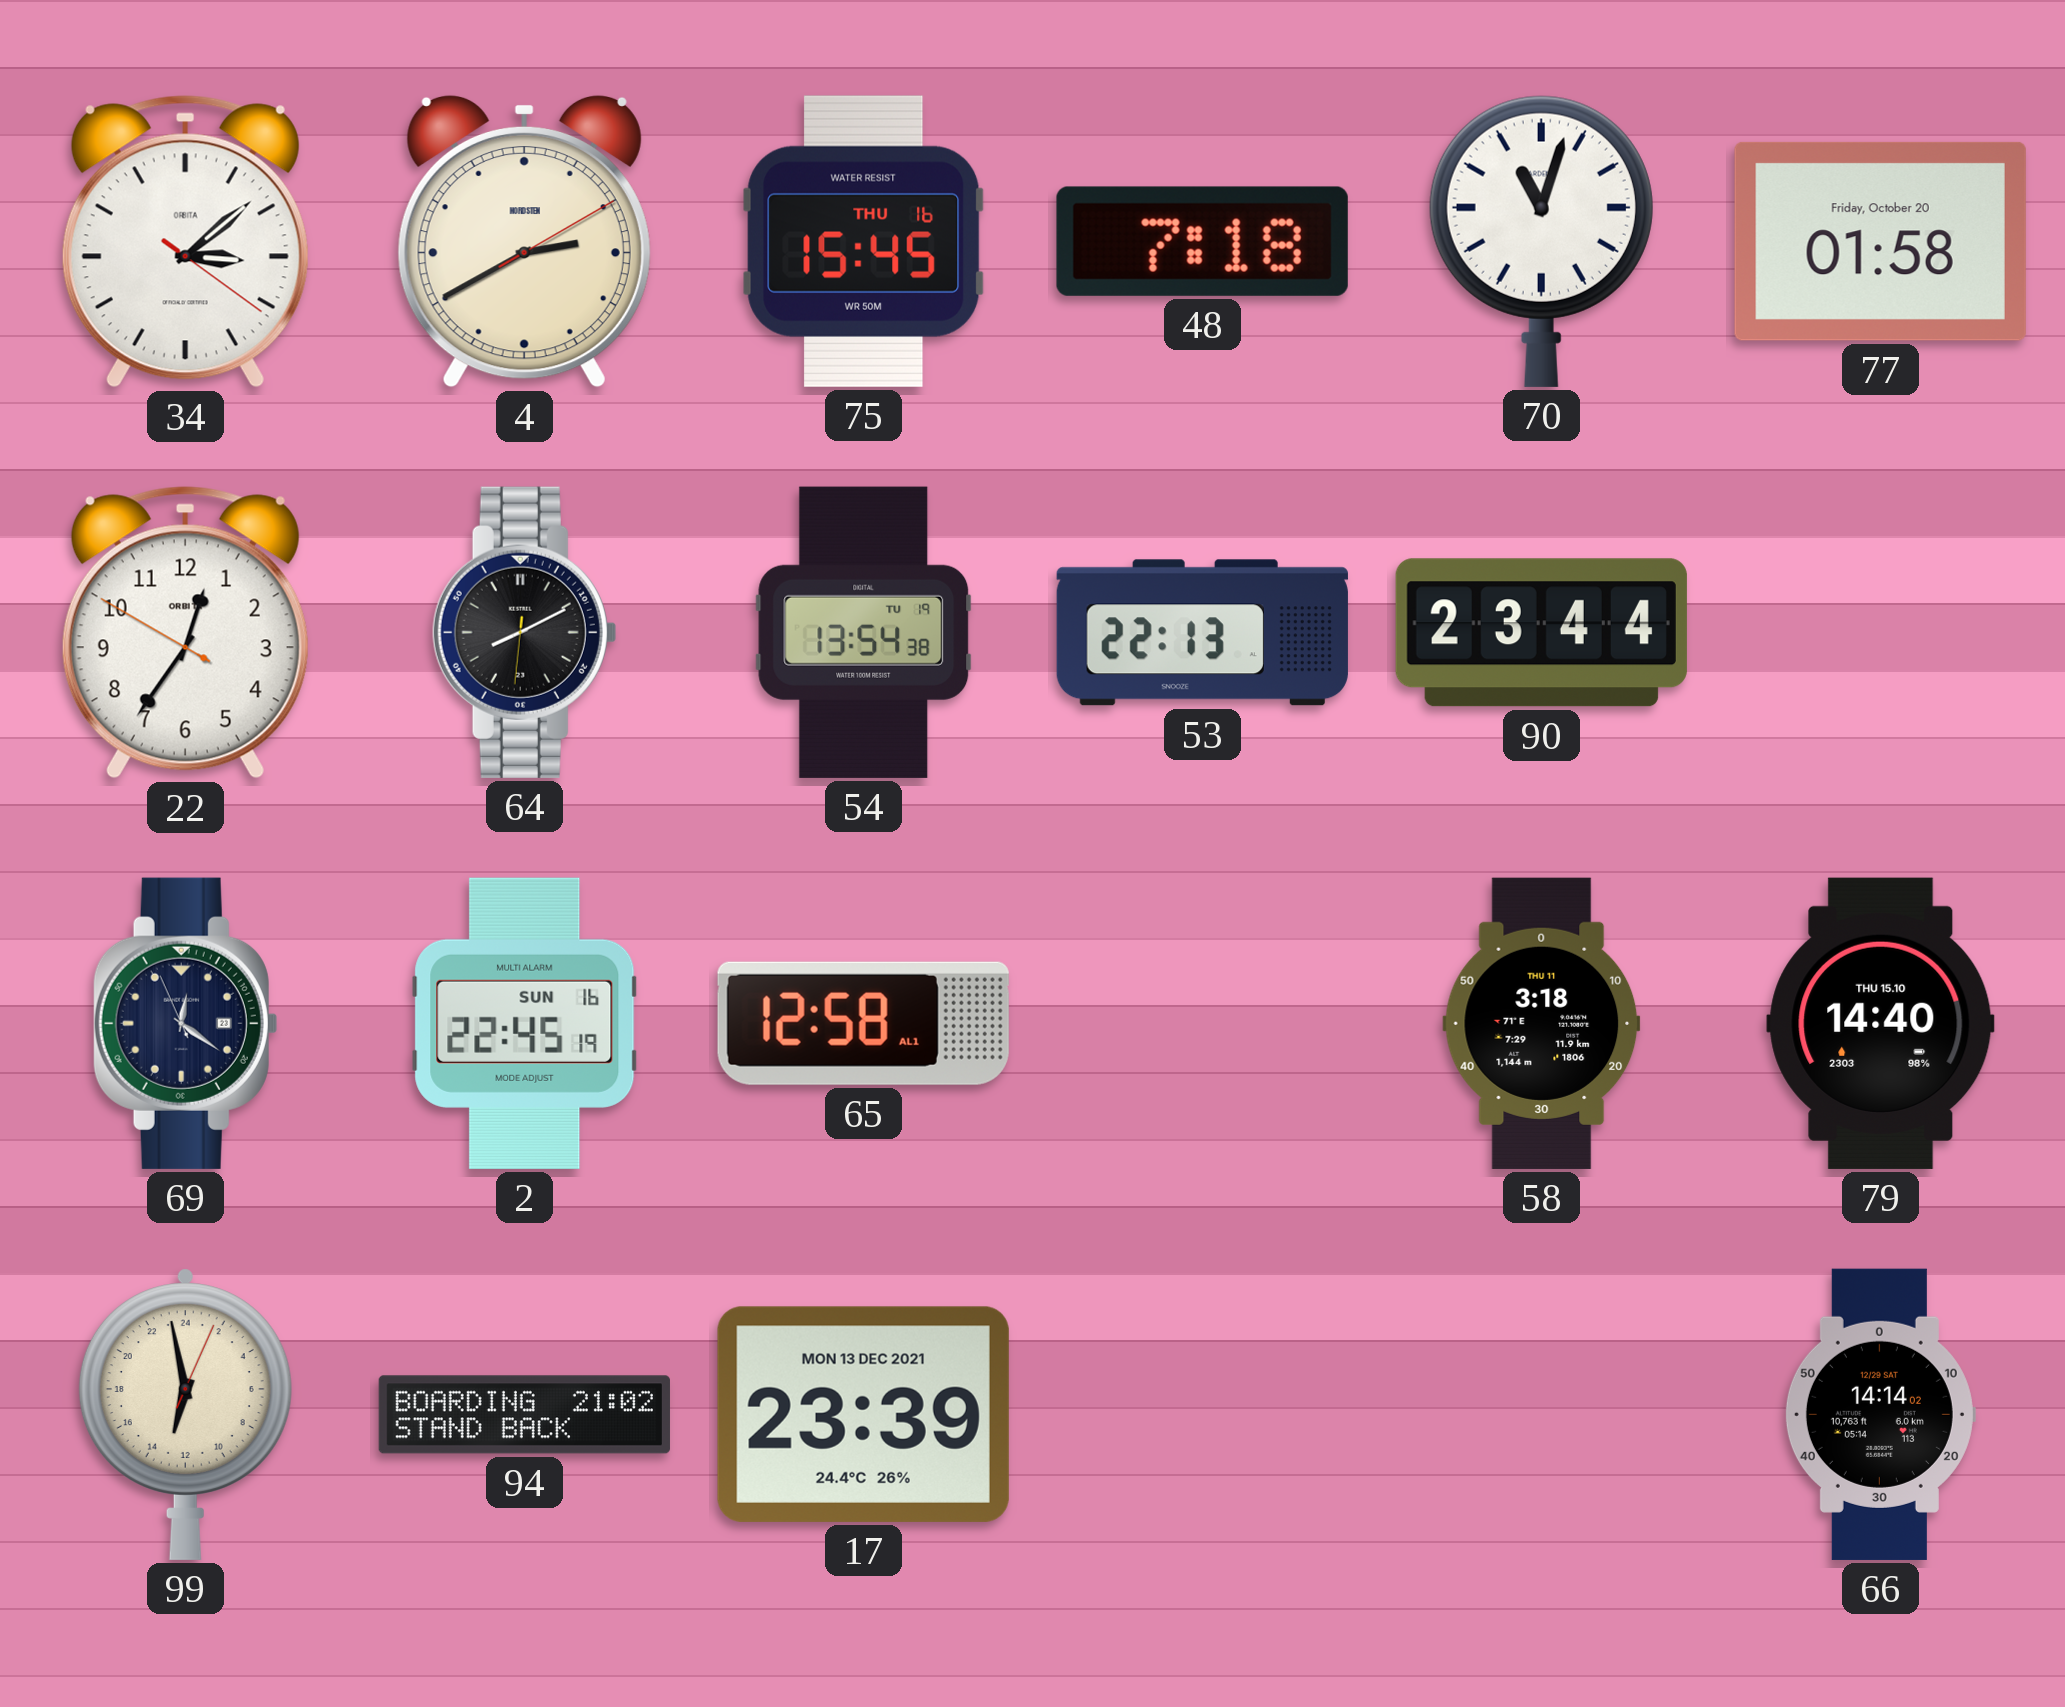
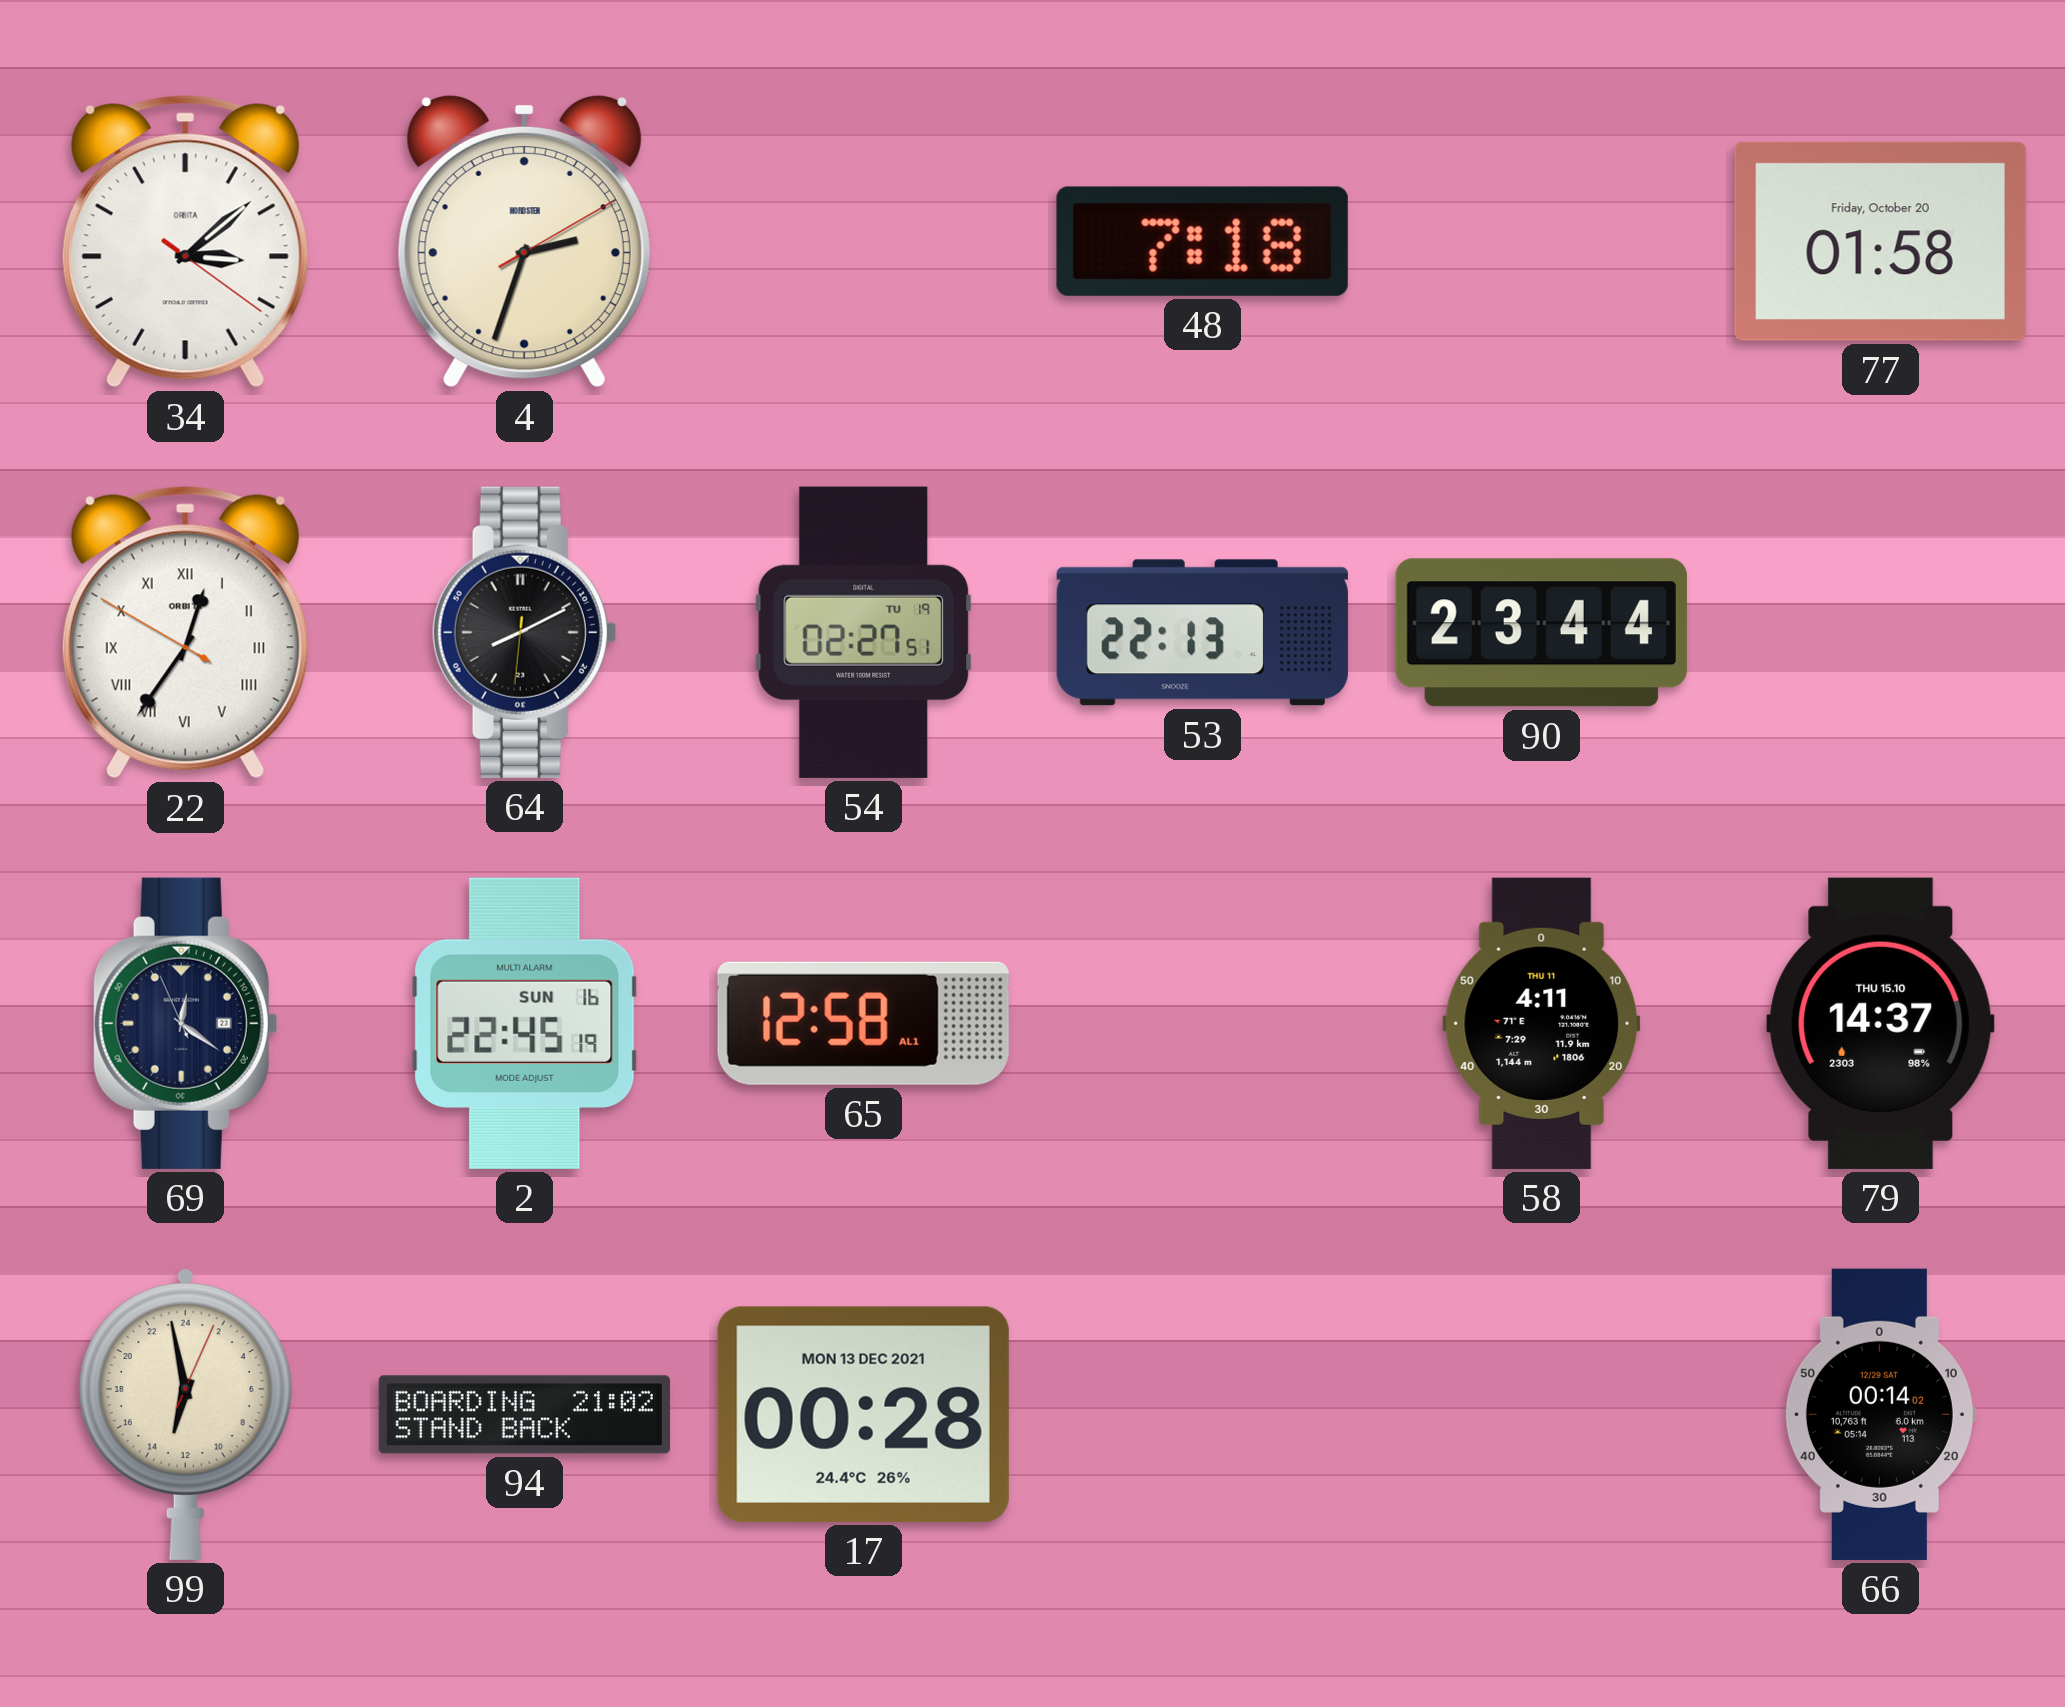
4: 2:40 -> 2:33 (524, 241)
75: 15:45 -> none (864, 241)
70: 11:03 -> none (1541, 241)
22 numerals: Arabic -> Roman (185, 633)
54: 13:54 -> 02:27 (864, 632)
58: 3:18 -> 4:11 (1542, 1023)
79: 14:40 -> 14:37 (1881, 1023)
17: 23:39 -> 00:28 (863, 1414)
66: 14:14 -> 00:14 (1880, 1414)
